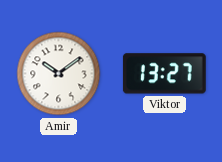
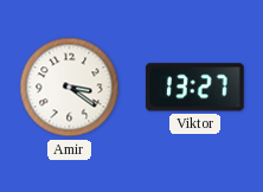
Amir: 10:09 -> 3:21 (70, 88)
